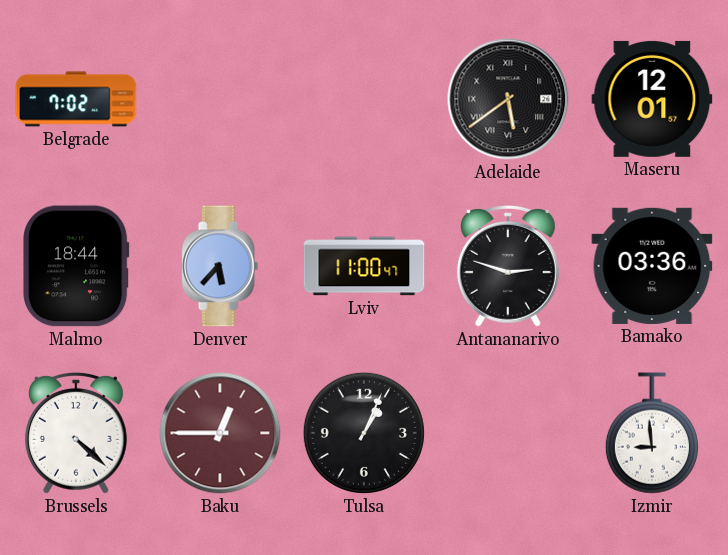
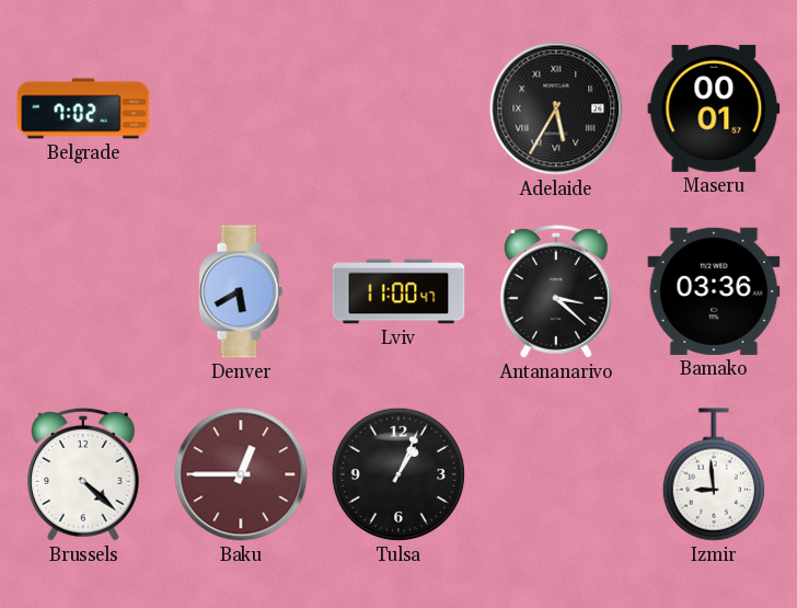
Adelaide: 5:39 -> 5:35 (556, 108)
Maseru: 12:01 -> 00:01 (714, 108)
Malmo: 18:44 -> none (76, 266)
Denver: 5:37 -> 5:40 (241, 291)
Antananarivo: 2:48 -> 3:22 (556, 291)
